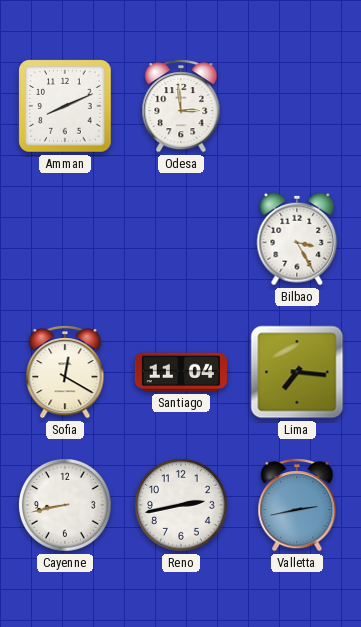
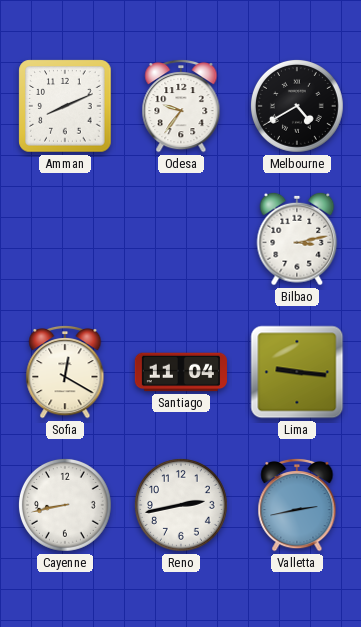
Odesa: 2:59 -> 9:36 (181, 106)
Melbourne: none -> 4:40 (297, 106)
Bilbao: 3:25 -> 3:13 (297, 239)
Lima: 7:16 -> 9:16 (297, 372)
